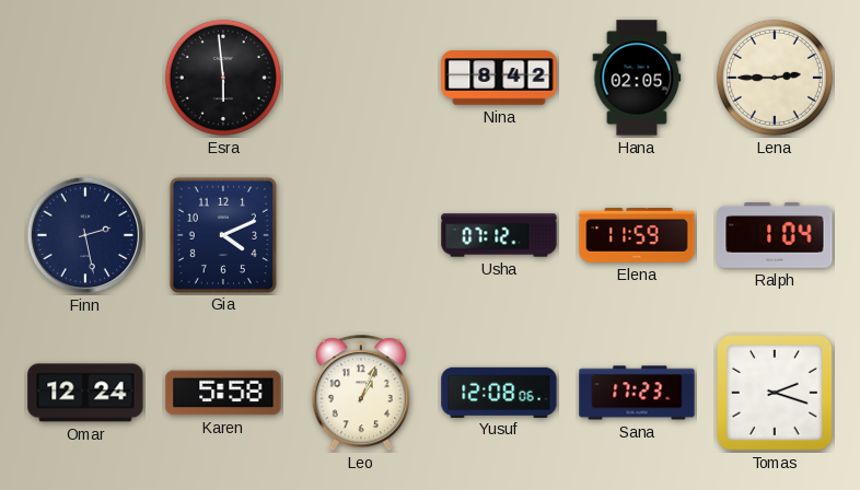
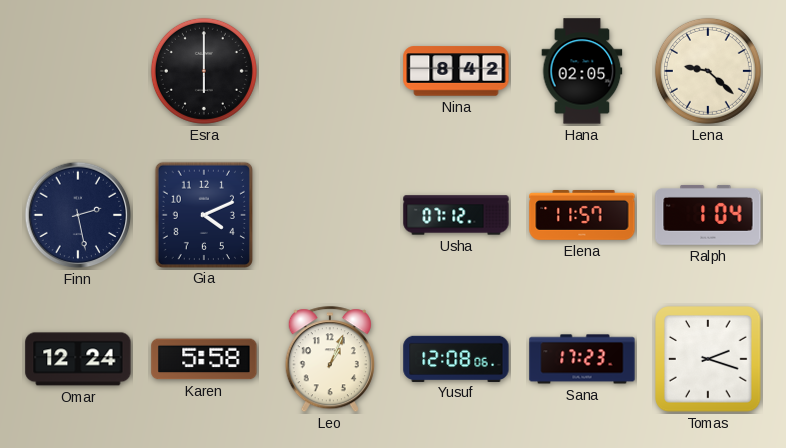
Esra: 5:59 -> 6:00 (204, 71)
Lena: 2:45 -> 9:22 (708, 71)
Elena: 11:59 -> 11:57 (582, 215)
